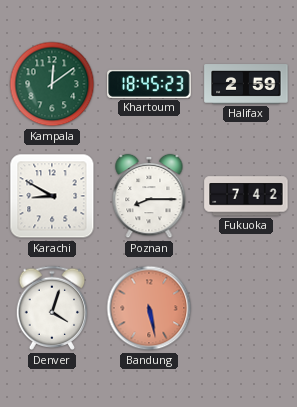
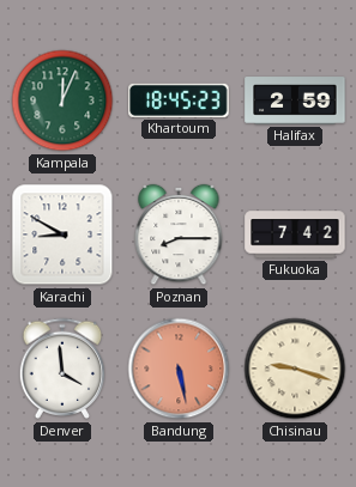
Kampala: 12:09 -> 12:04 (62, 101)
Denver: 4:03 -> 3:59 (62, 369)
Chisinau: none -> 9:18 (295, 369)
